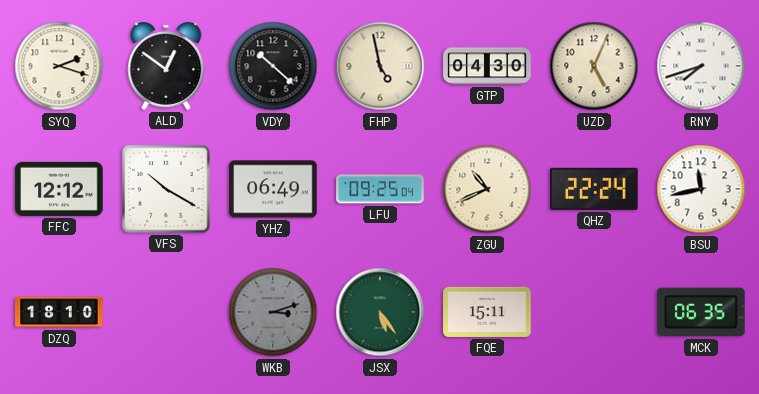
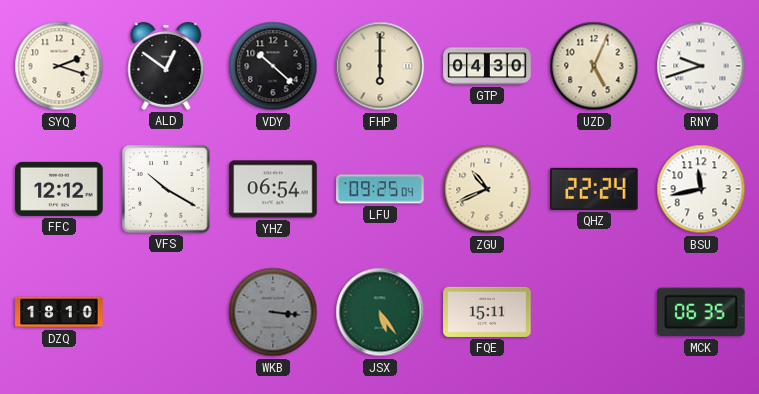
FHP: 4:58 -> 6:00 (380, 66)
RNY: 7:42 -> 9:42 (701, 66)
YHZ: 06:49 -> 06:54 (273, 189)
WKB: 3:12 -> 3:16 (273, 312)
